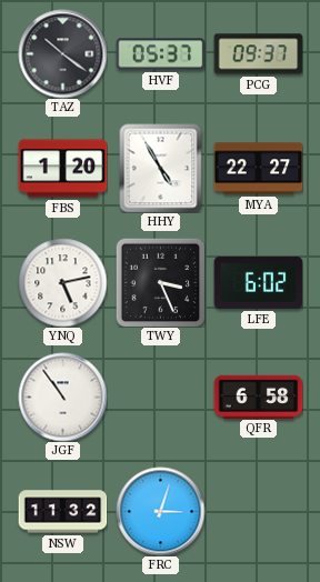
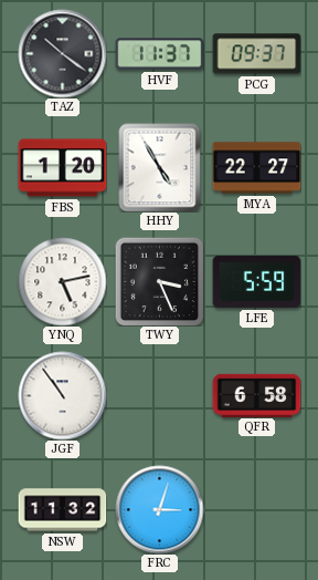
HVF: 05:37 -> 11:37 (159, 54)
LFE: 6:02 -> 5:59 (256, 281)
